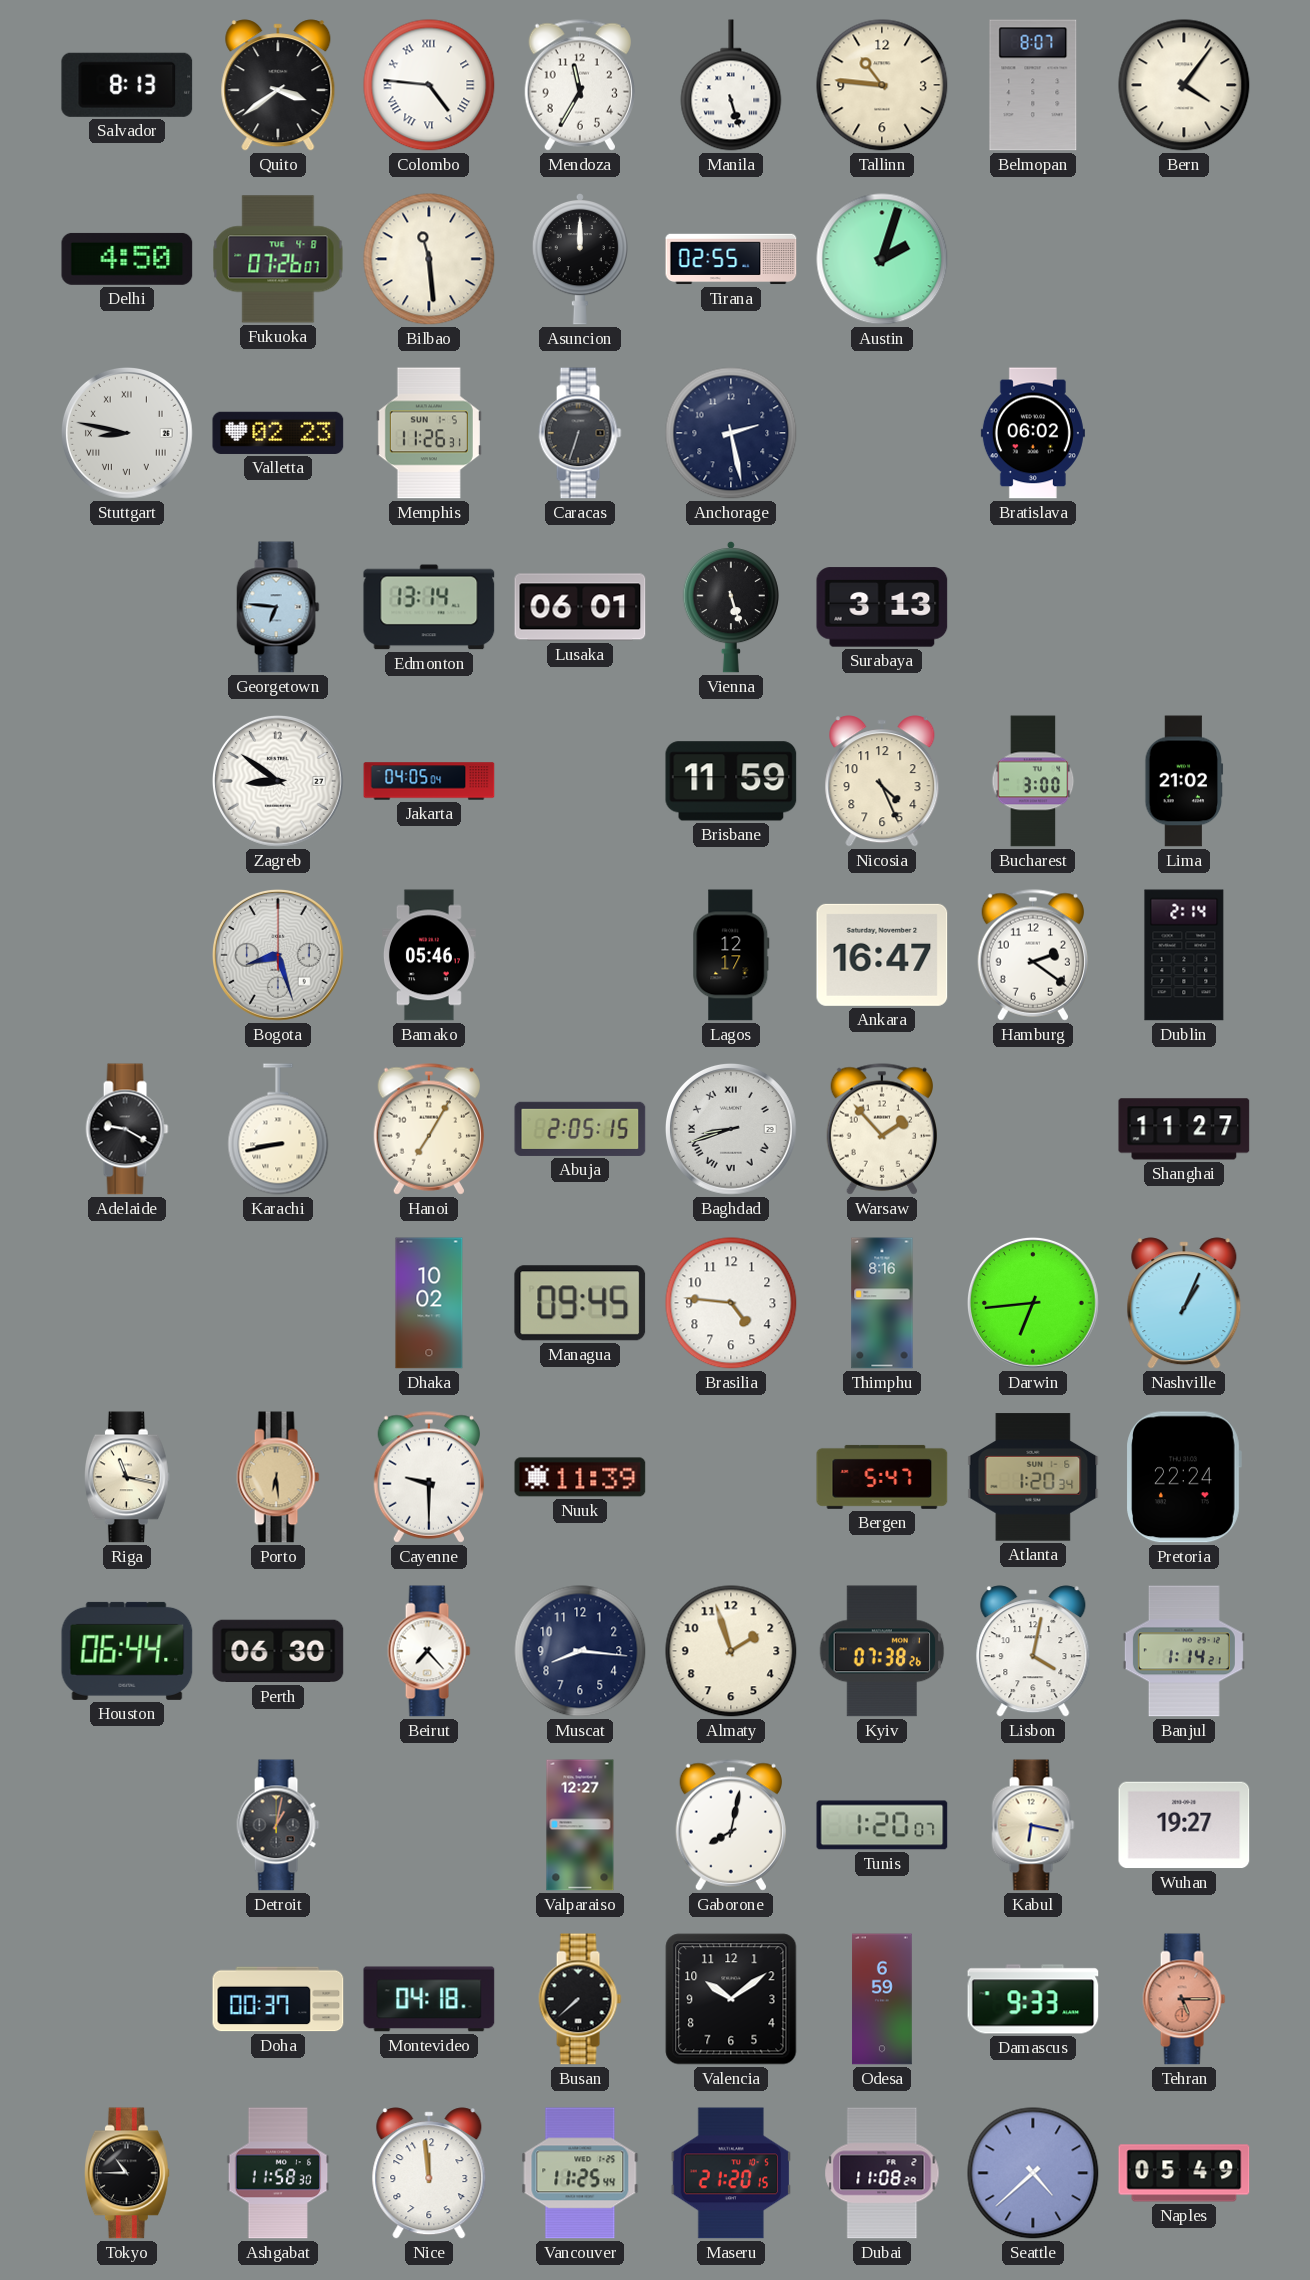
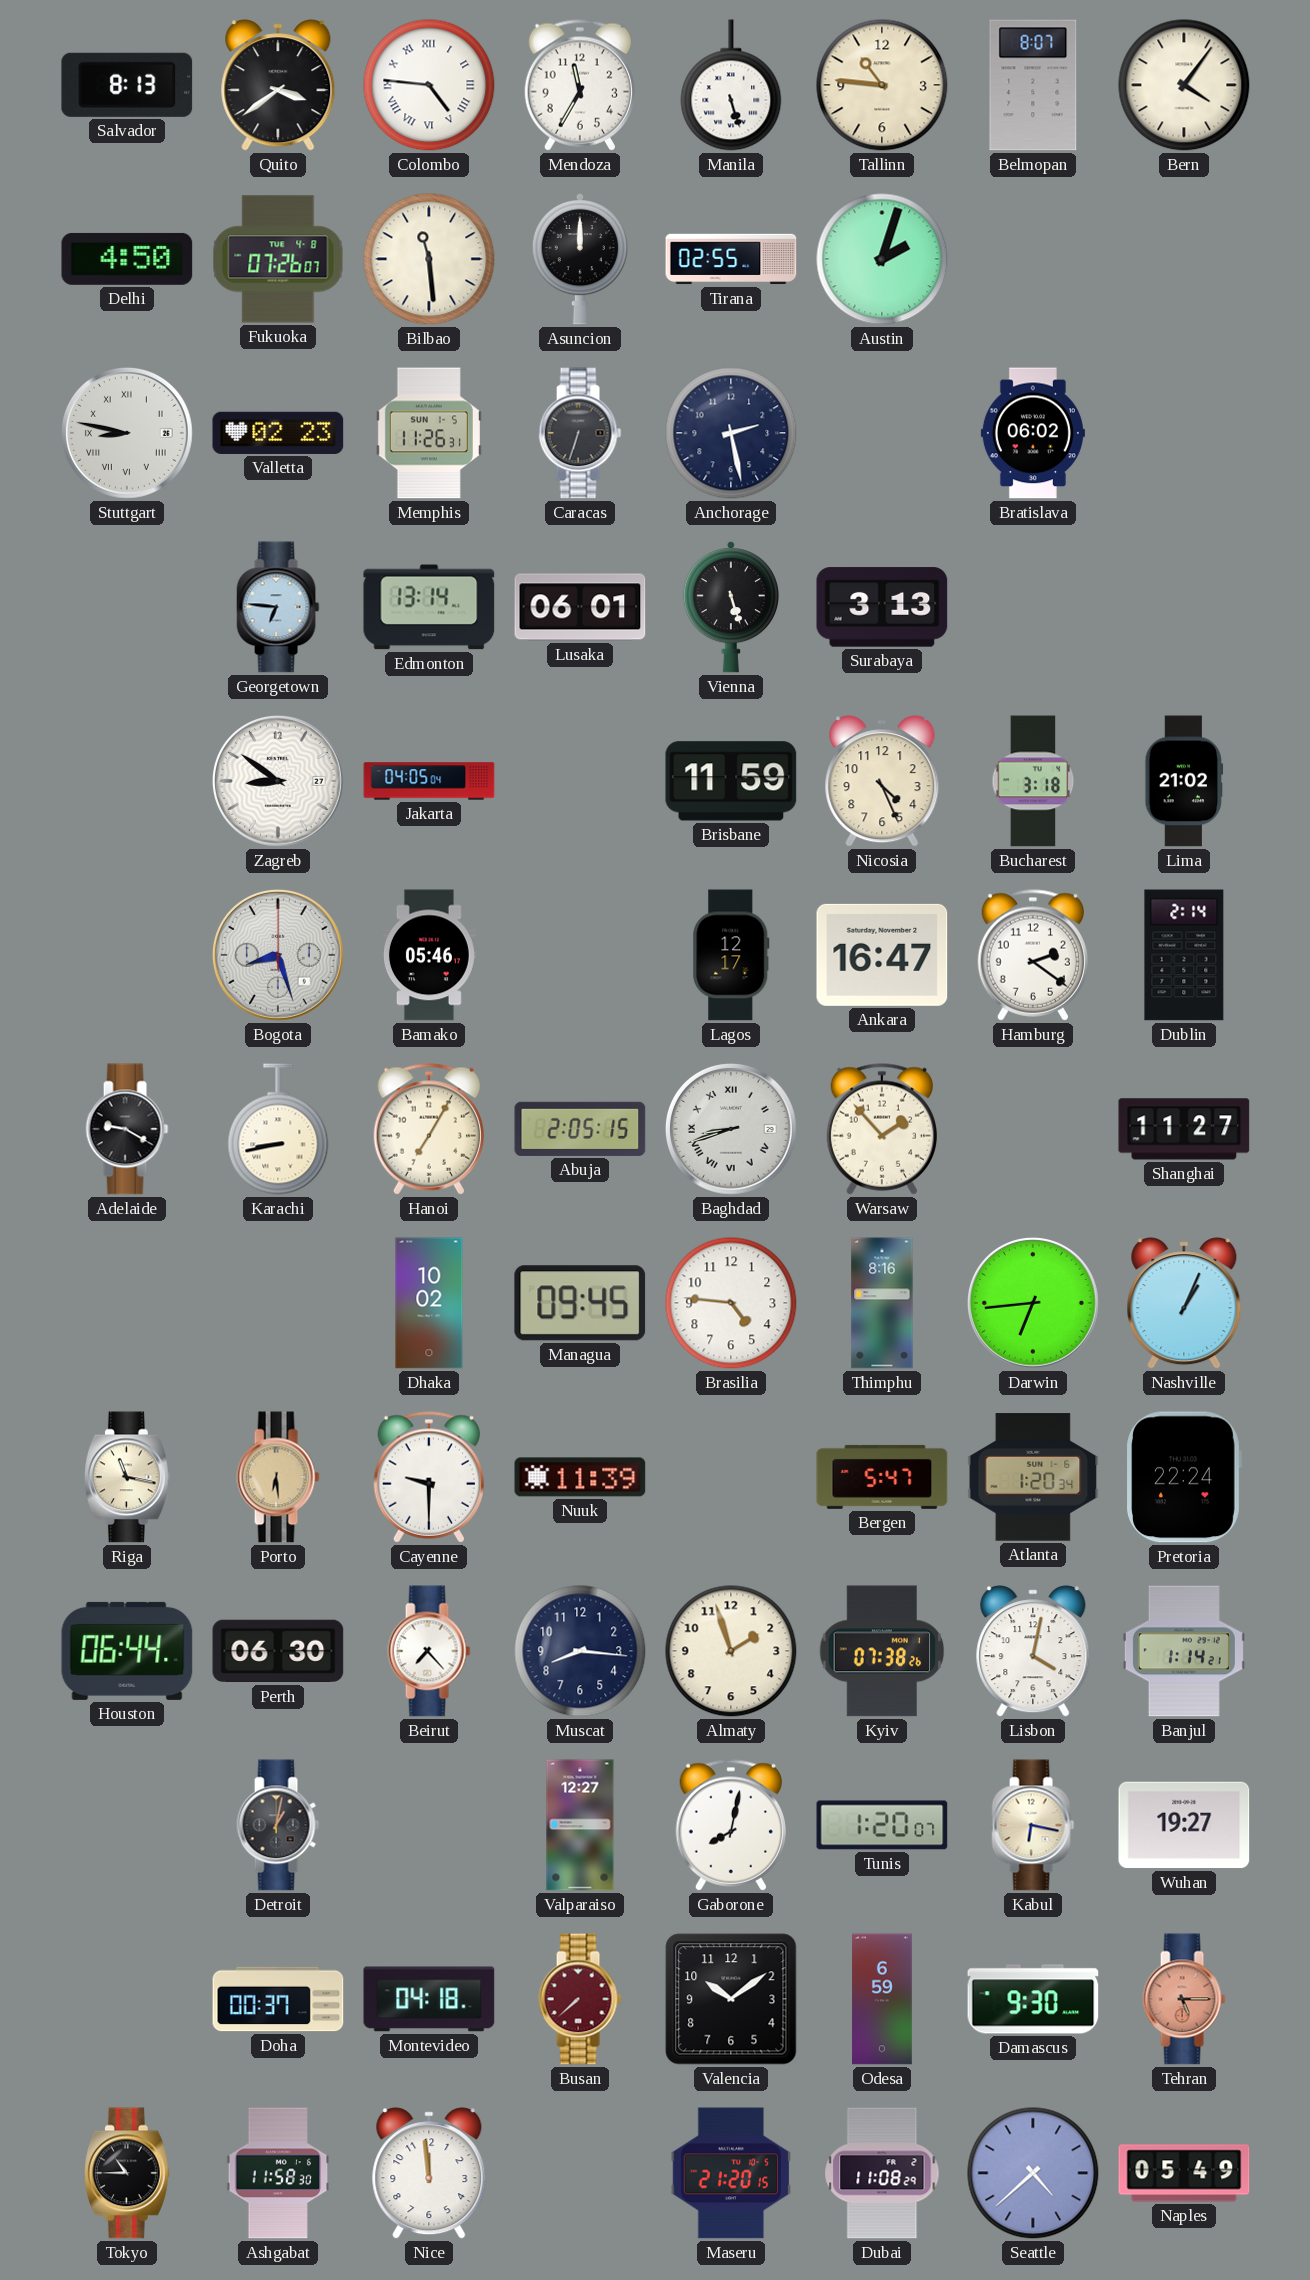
Bucharest: 3:00 -> 3:18 (1033, 781)
Busan dial: black -> burgundy (580, 1999)
Damascus: 9:33 -> 9:30 (1033, 1999)
Vancouver: 11:25 -> none (580, 2173)
